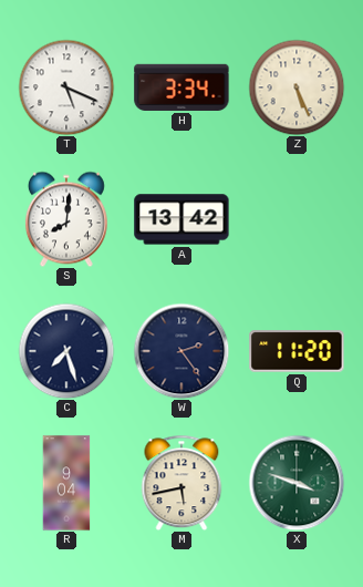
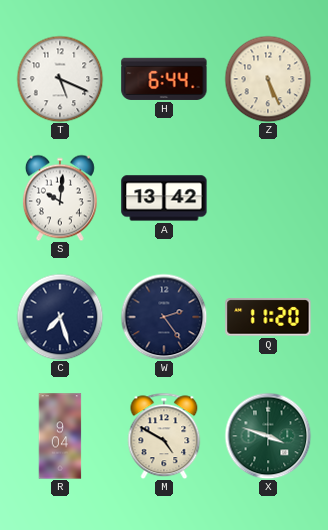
H: 3:34 -> 6:44 (164, 79)
S: 8:01 -> 10:01 (60, 198)
M: 5:43 -> 4:50 (164, 436)
